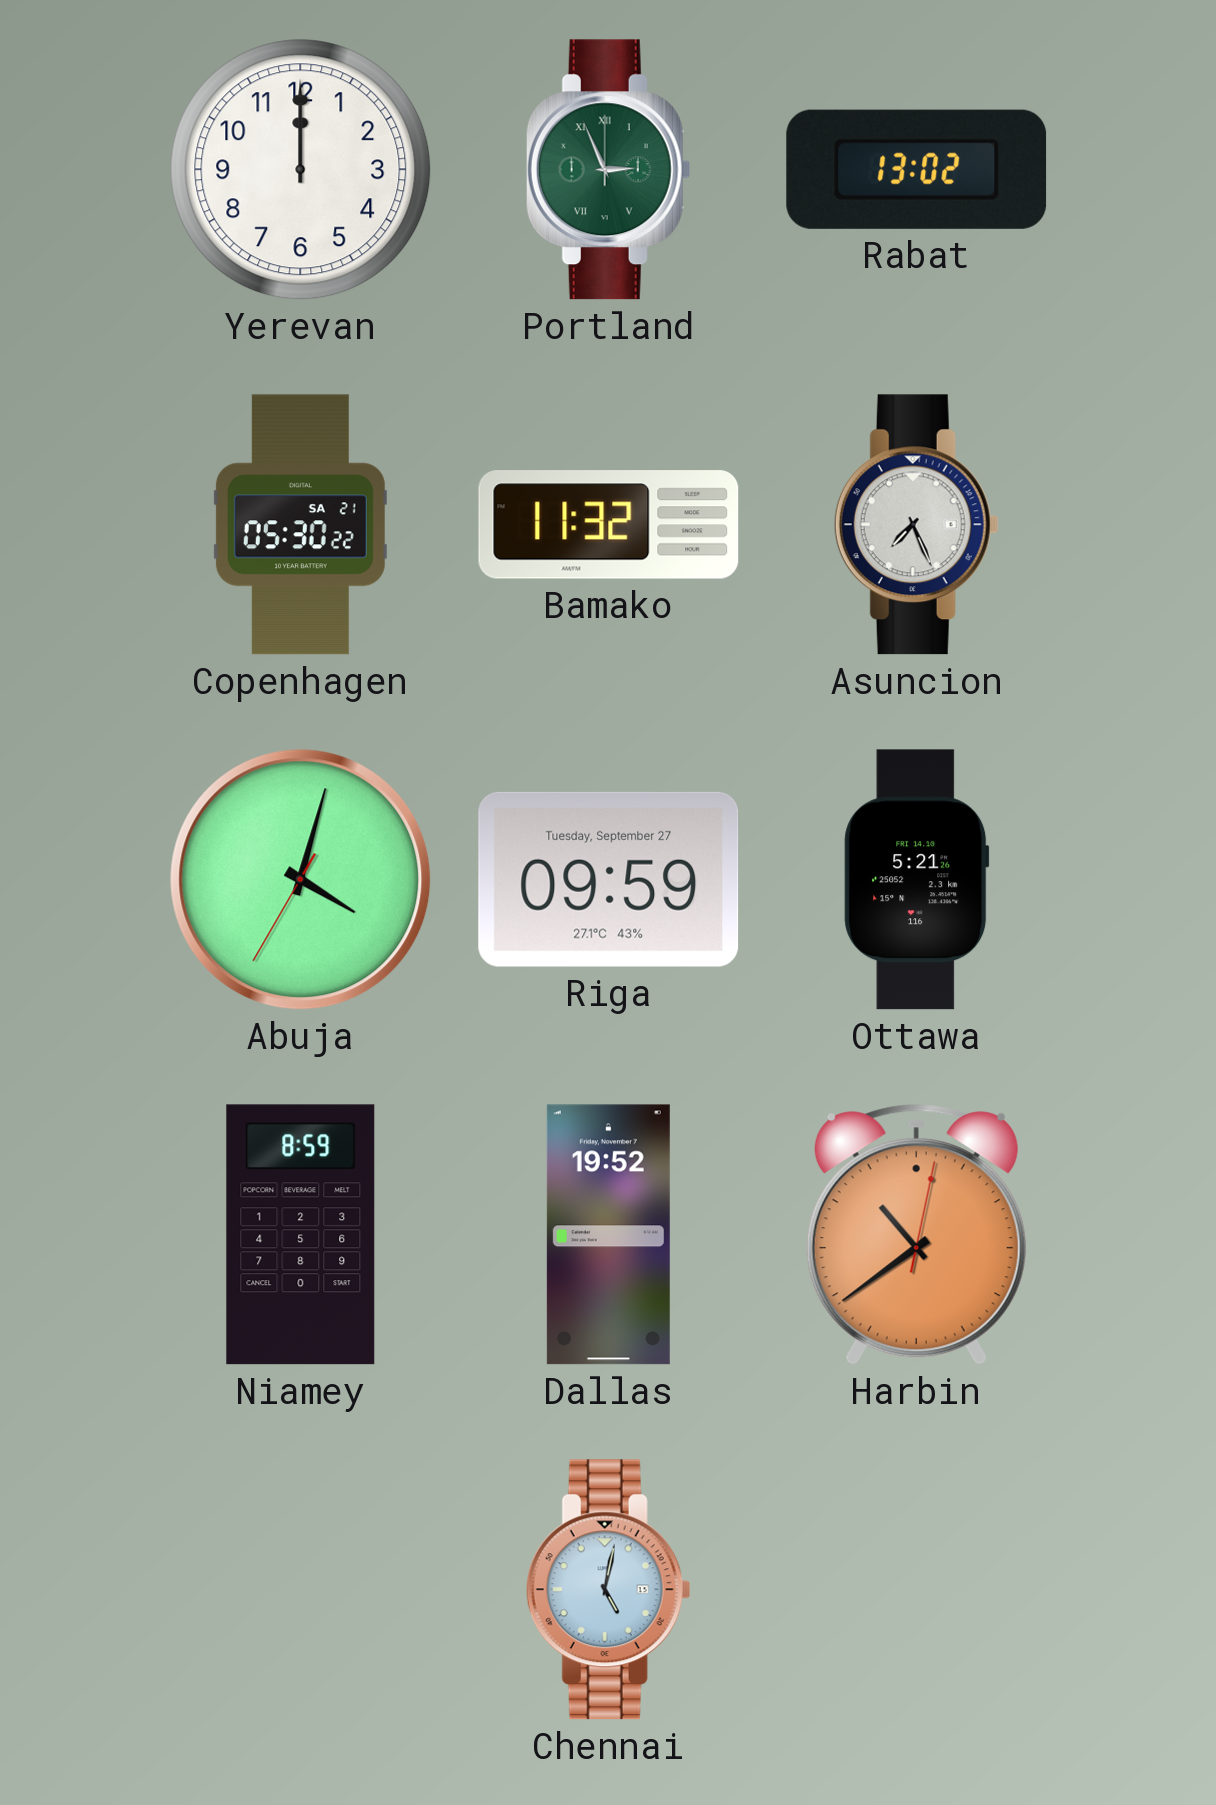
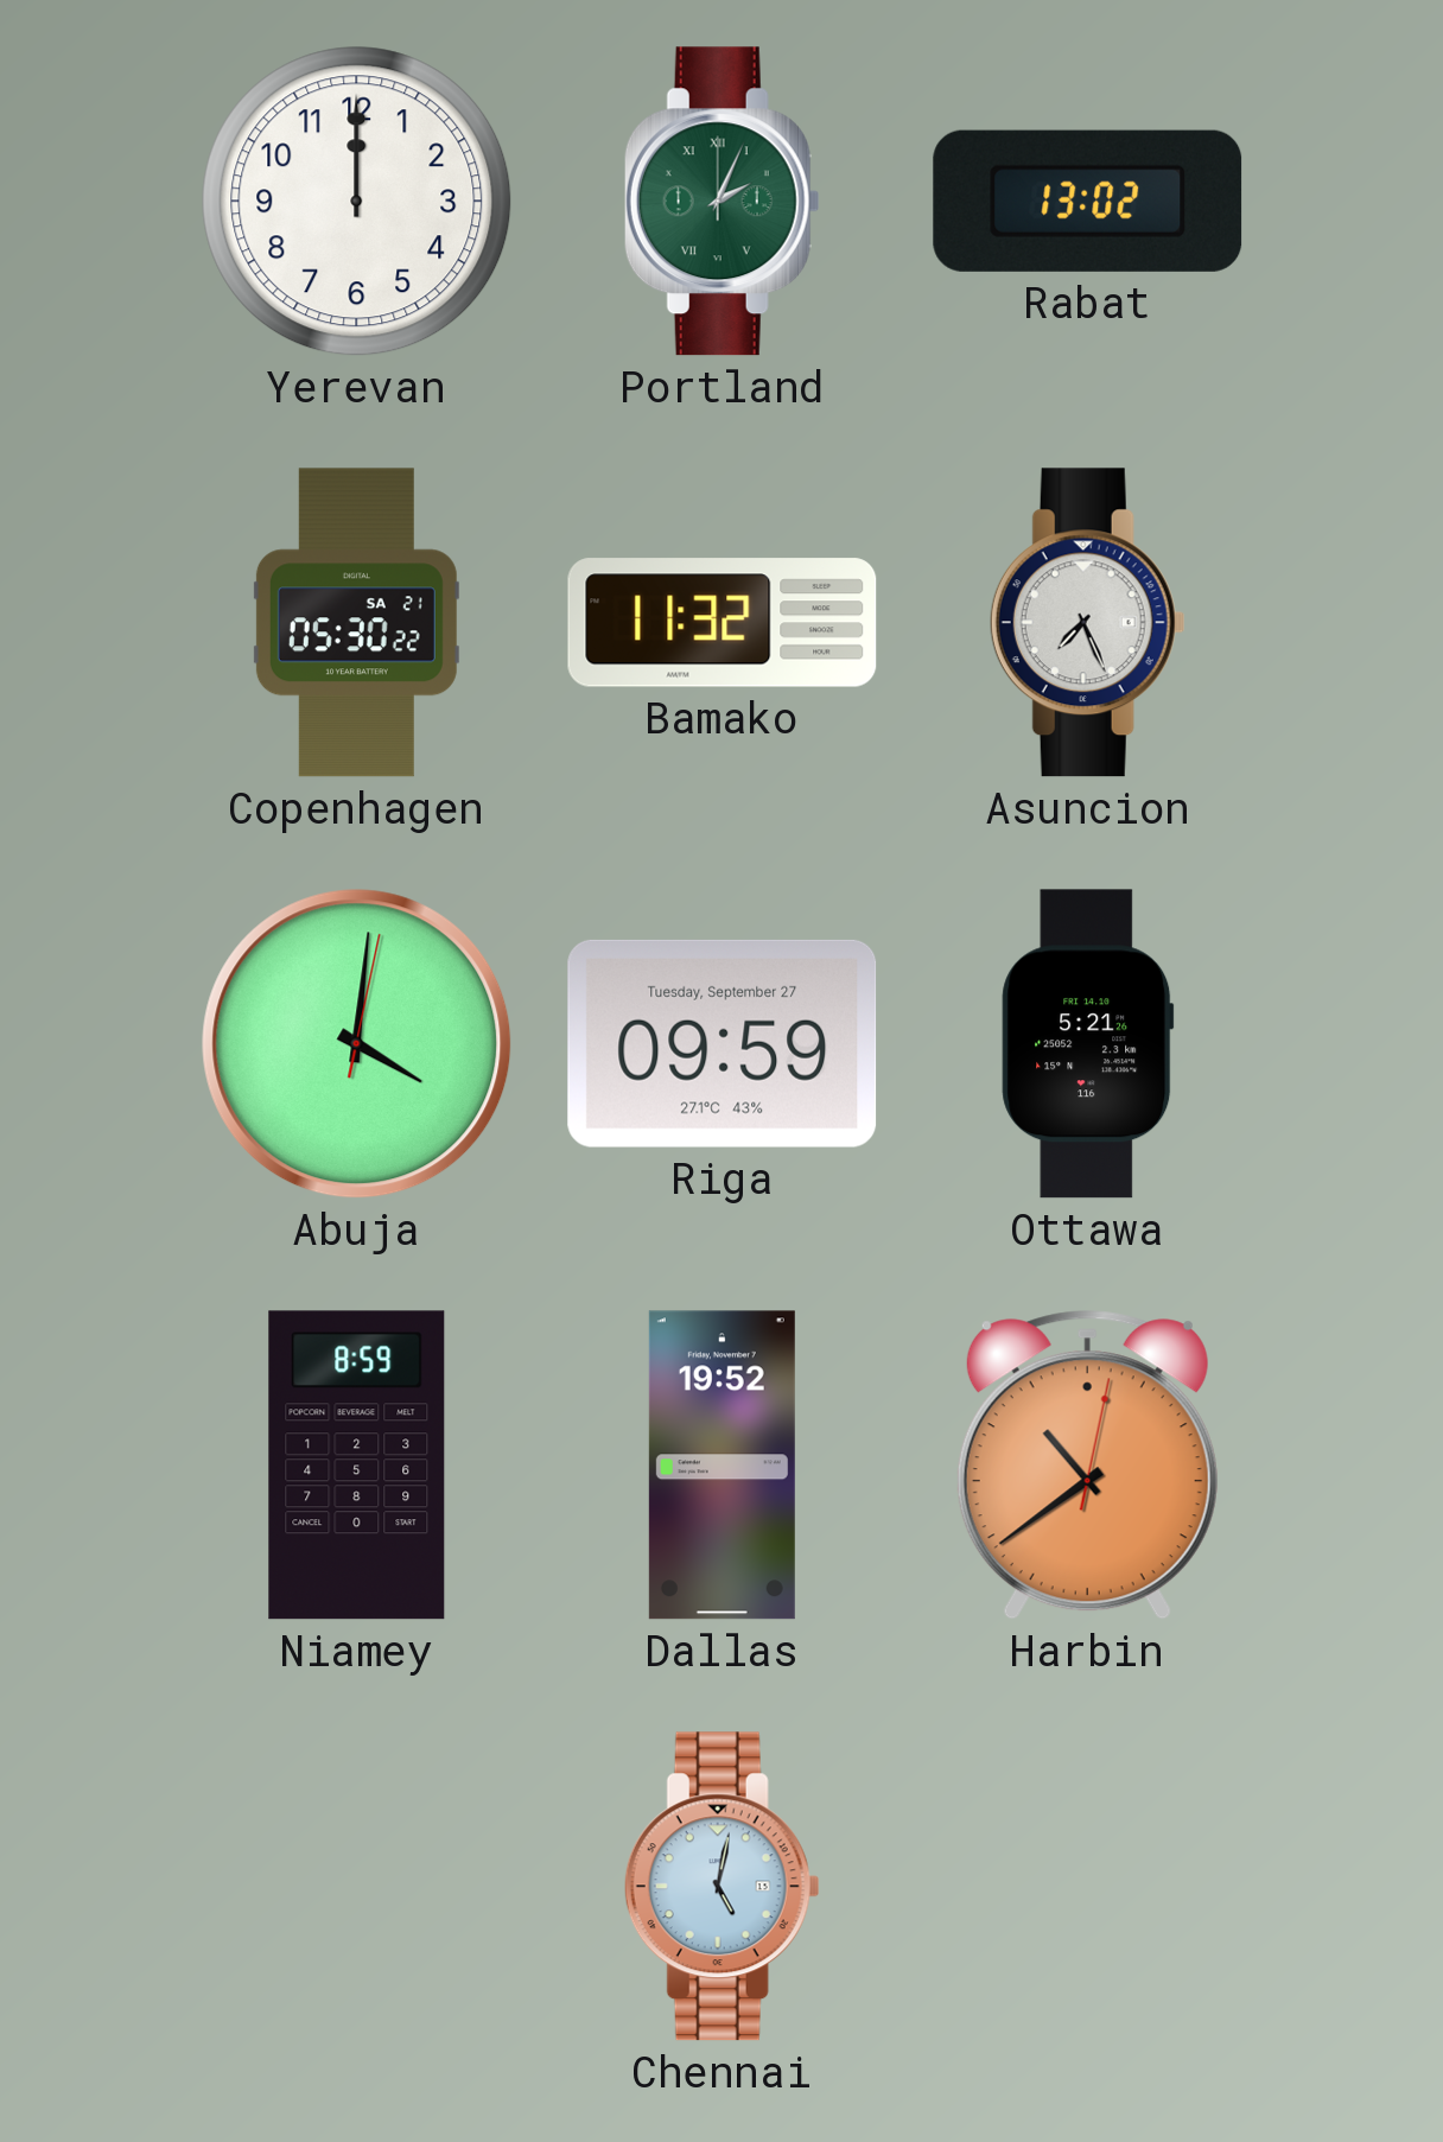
Portland: 2:56 -> 2:04 (721, 202)
Abuja: 4:02 -> 4:01 (357, 1044)
